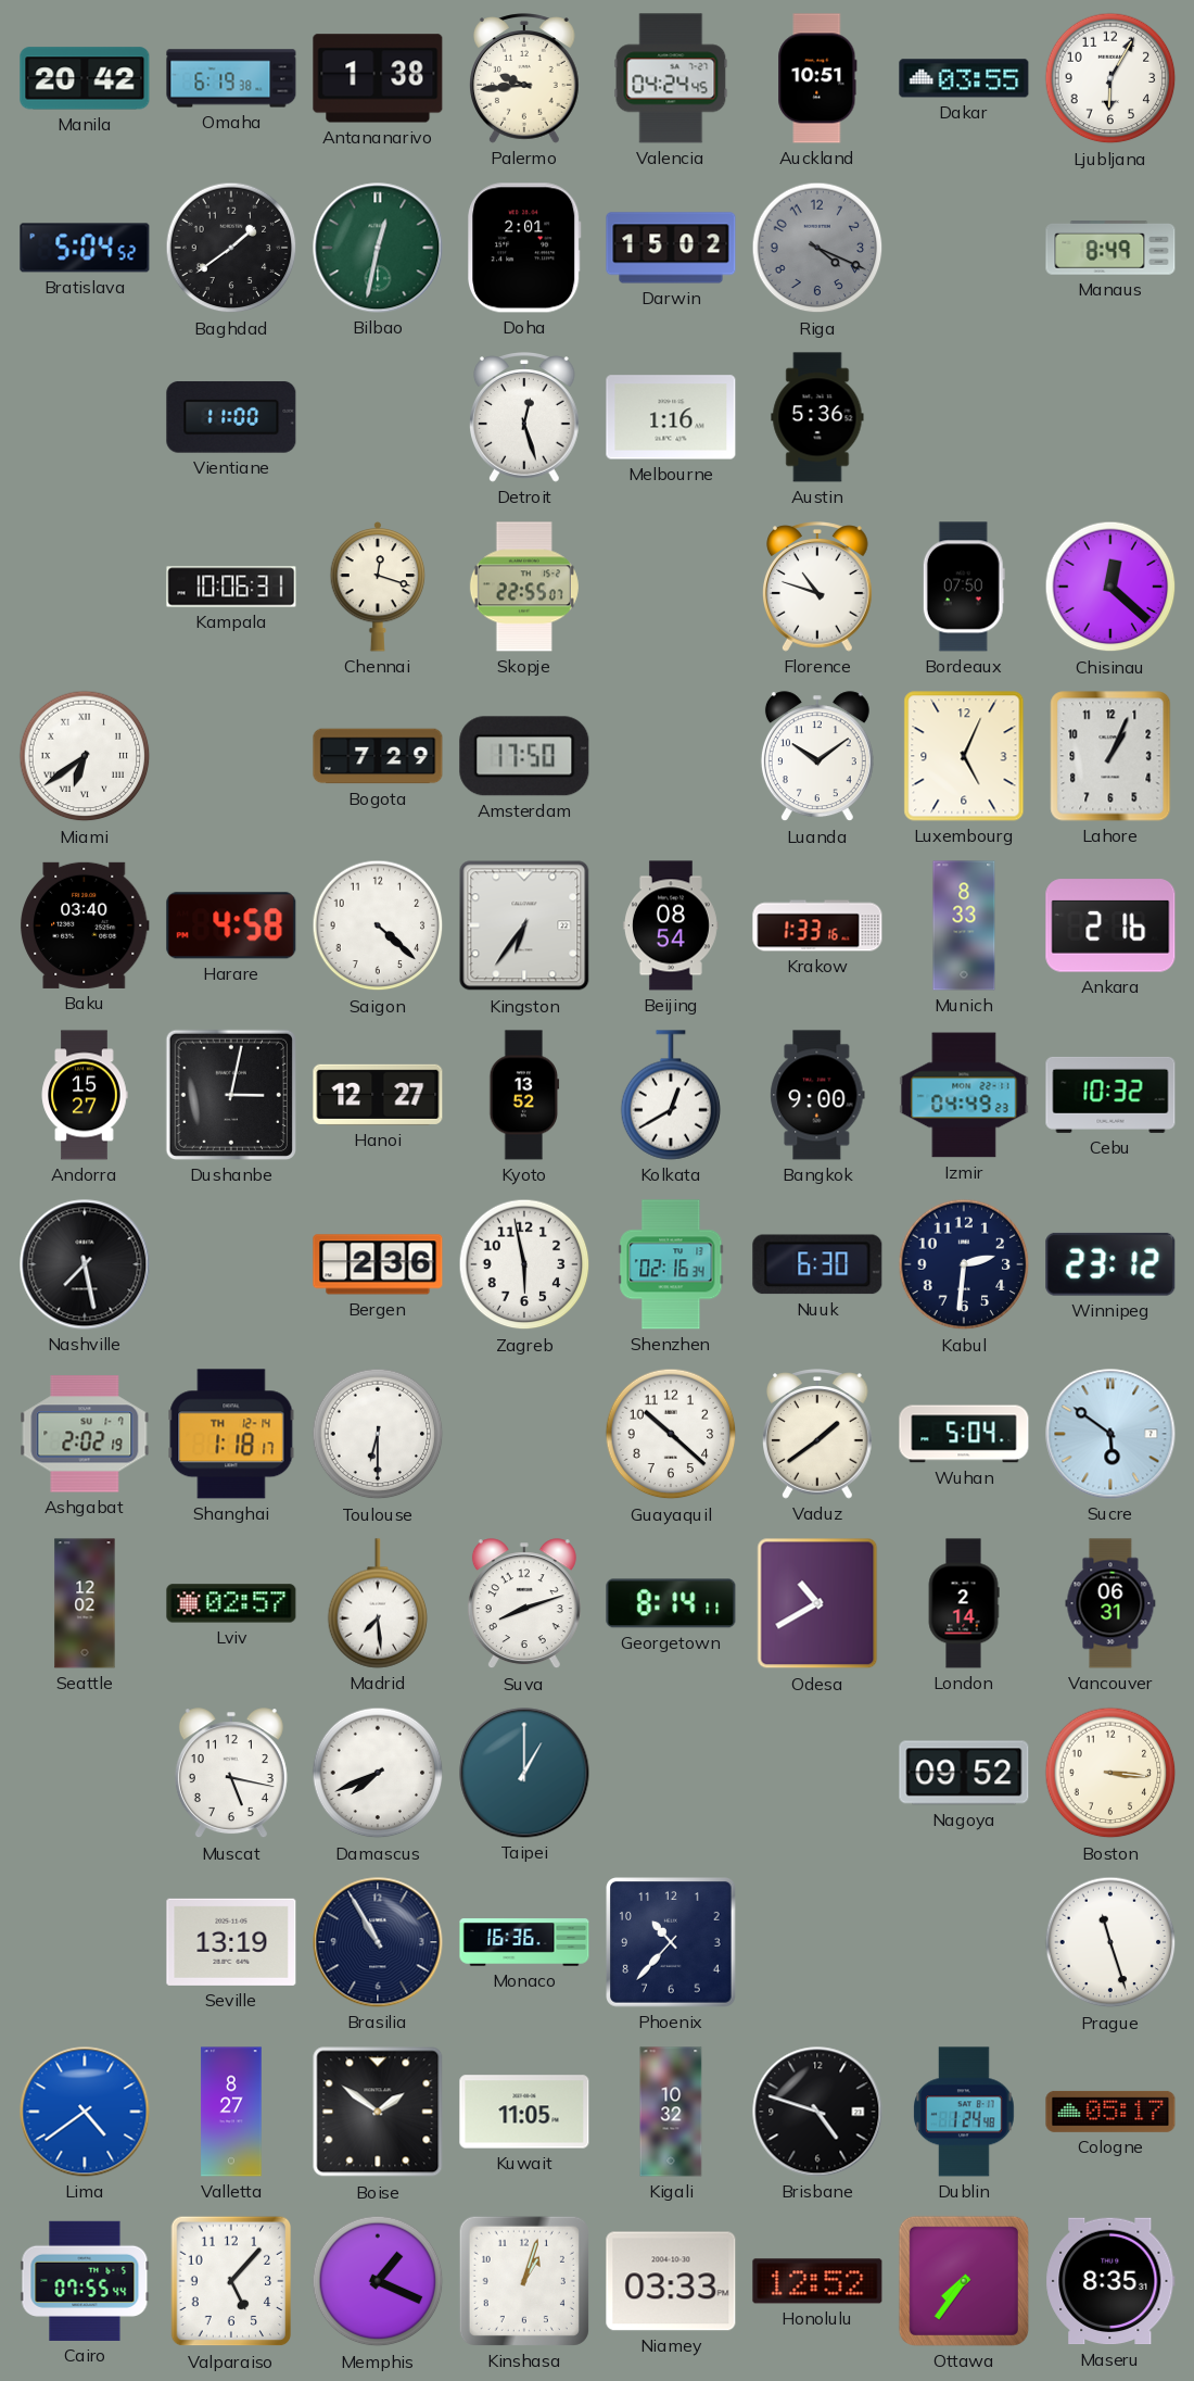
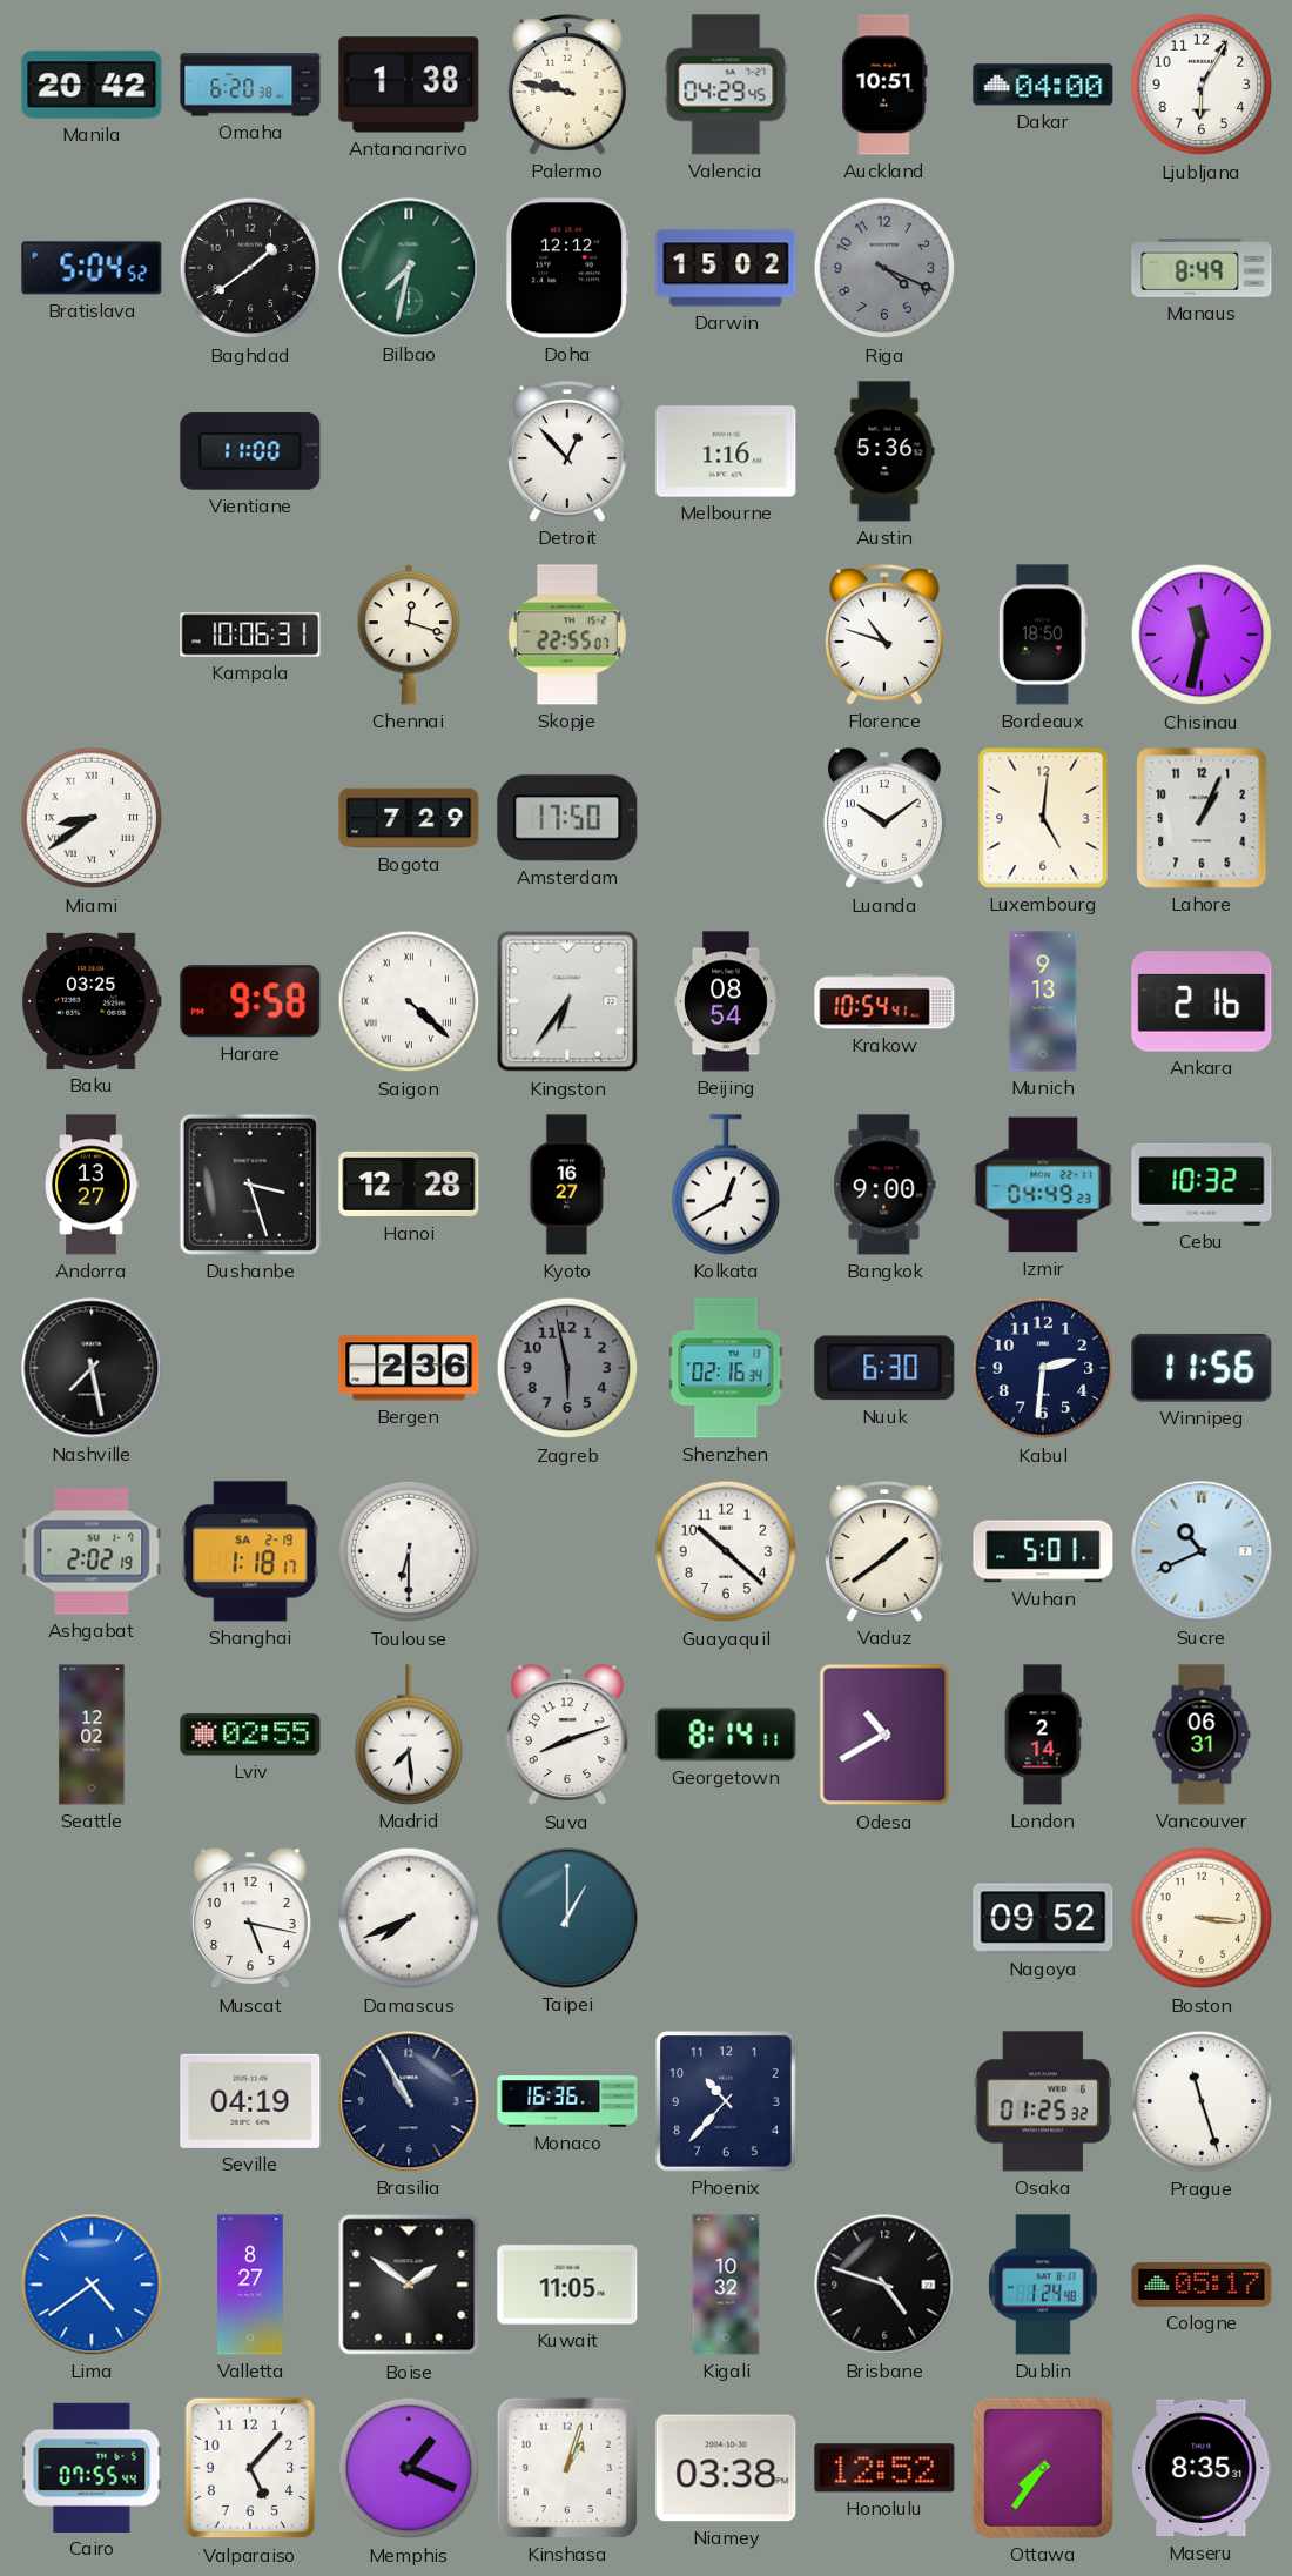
Omaha: 6:19 -> 6:20 (250, 85)
Palermo: 9:44 -> 9:47 (568, 85)
Valencia: 04:24 -> 04:29 (726, 85)
Dakar: 03:55 -> 04:00 (1043, 85)
Bilbao: 12:32 -> 7:32 (409, 268)
Doha: 2:01 -> 12:12 (567, 268)
Detroit: 12:27 -> 12:53 (568, 451)
Bordeaux: 07:50 -> 18:50 (1043, 635)
Chisinau: 12:22 -> 11:32 (1202, 635)
Miami: 6:39 -> 8:39 (92, 818)
Luxembourg: 5:04 -> 5:01 (1043, 818)
Baku: 03:40 -> 03:25 (92, 1001)
Harare: 4:58 -> 9:58 (250, 1001)
Saigon numerals: Arabic -> Roman (409, 1001)
Krakow: 1:33 -> 10:54 (884, 1001)
Munich: 8:33 -> 9:13 (1043, 1001)
Andorra: 15:27 -> 13:27 (92, 1185)
Dushanbe: 3:02 -> 3:27 (250, 1185)
Hanoi: 12:27 -> 12:28 (409, 1185)
Kyoto: 13:52 -> 16:27 (567, 1185)
Zagreb dial: white -> grey (567, 1368)
Winnipeg: 23:12 -> 11:56 (1202, 1368)
Shanghai date: TH 12-14 -> SA 2-19 (250, 1551)
Wuhan: 5:04 -> 5:01 (1043, 1551)
Sucre: 5:51 -> 10:41 (1202, 1551)
Lviv: 02:57 -> 02:55 (250, 1735)
Seville: 13:19 -> 04:19 (250, 2101)
Osaka: none -> 01:25 (1043, 2101)
Niamey: 03:33 -> 03:38 (726, 2468)
